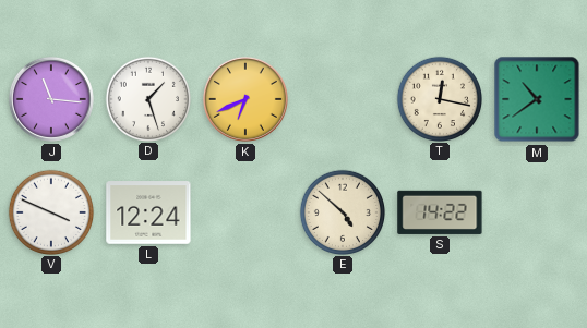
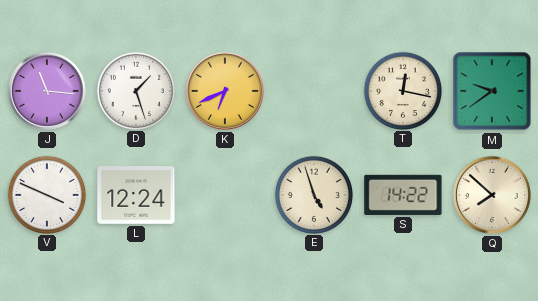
M: 10:39 -> 9:39 (492, 91)
E: 4:52 -> 4:57 (313, 194)
Q: none -> 7:52 (492, 195)
